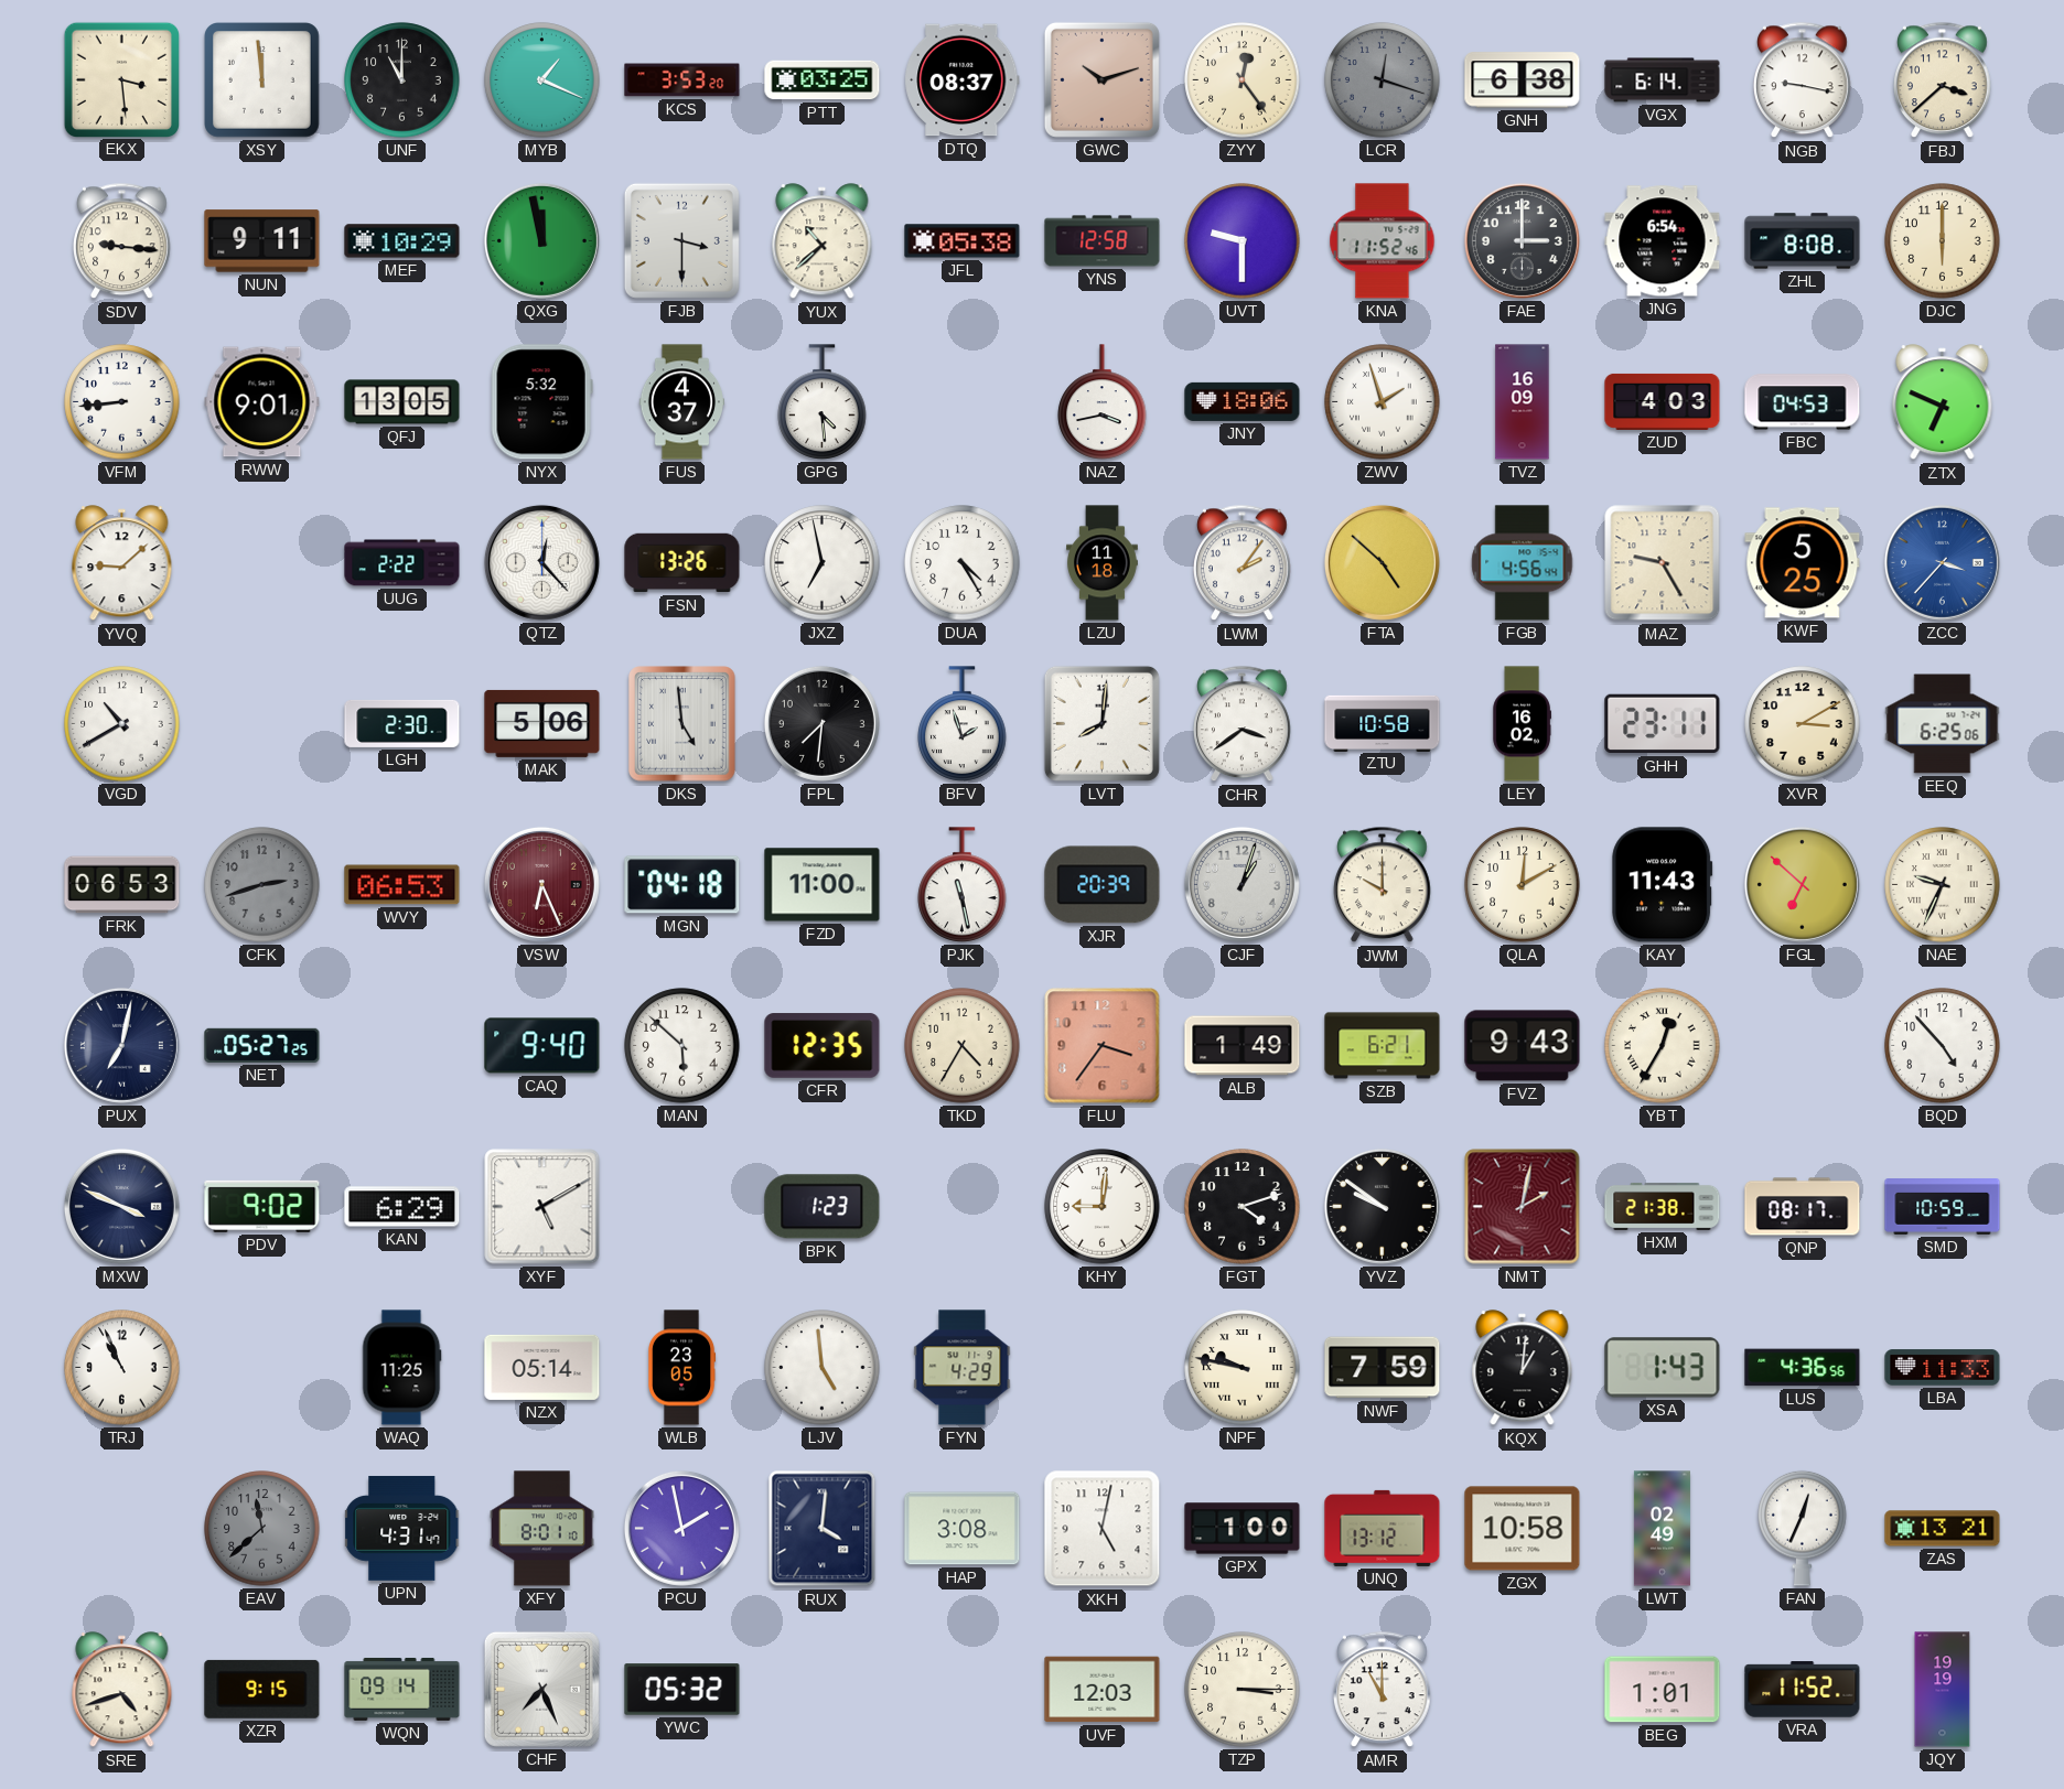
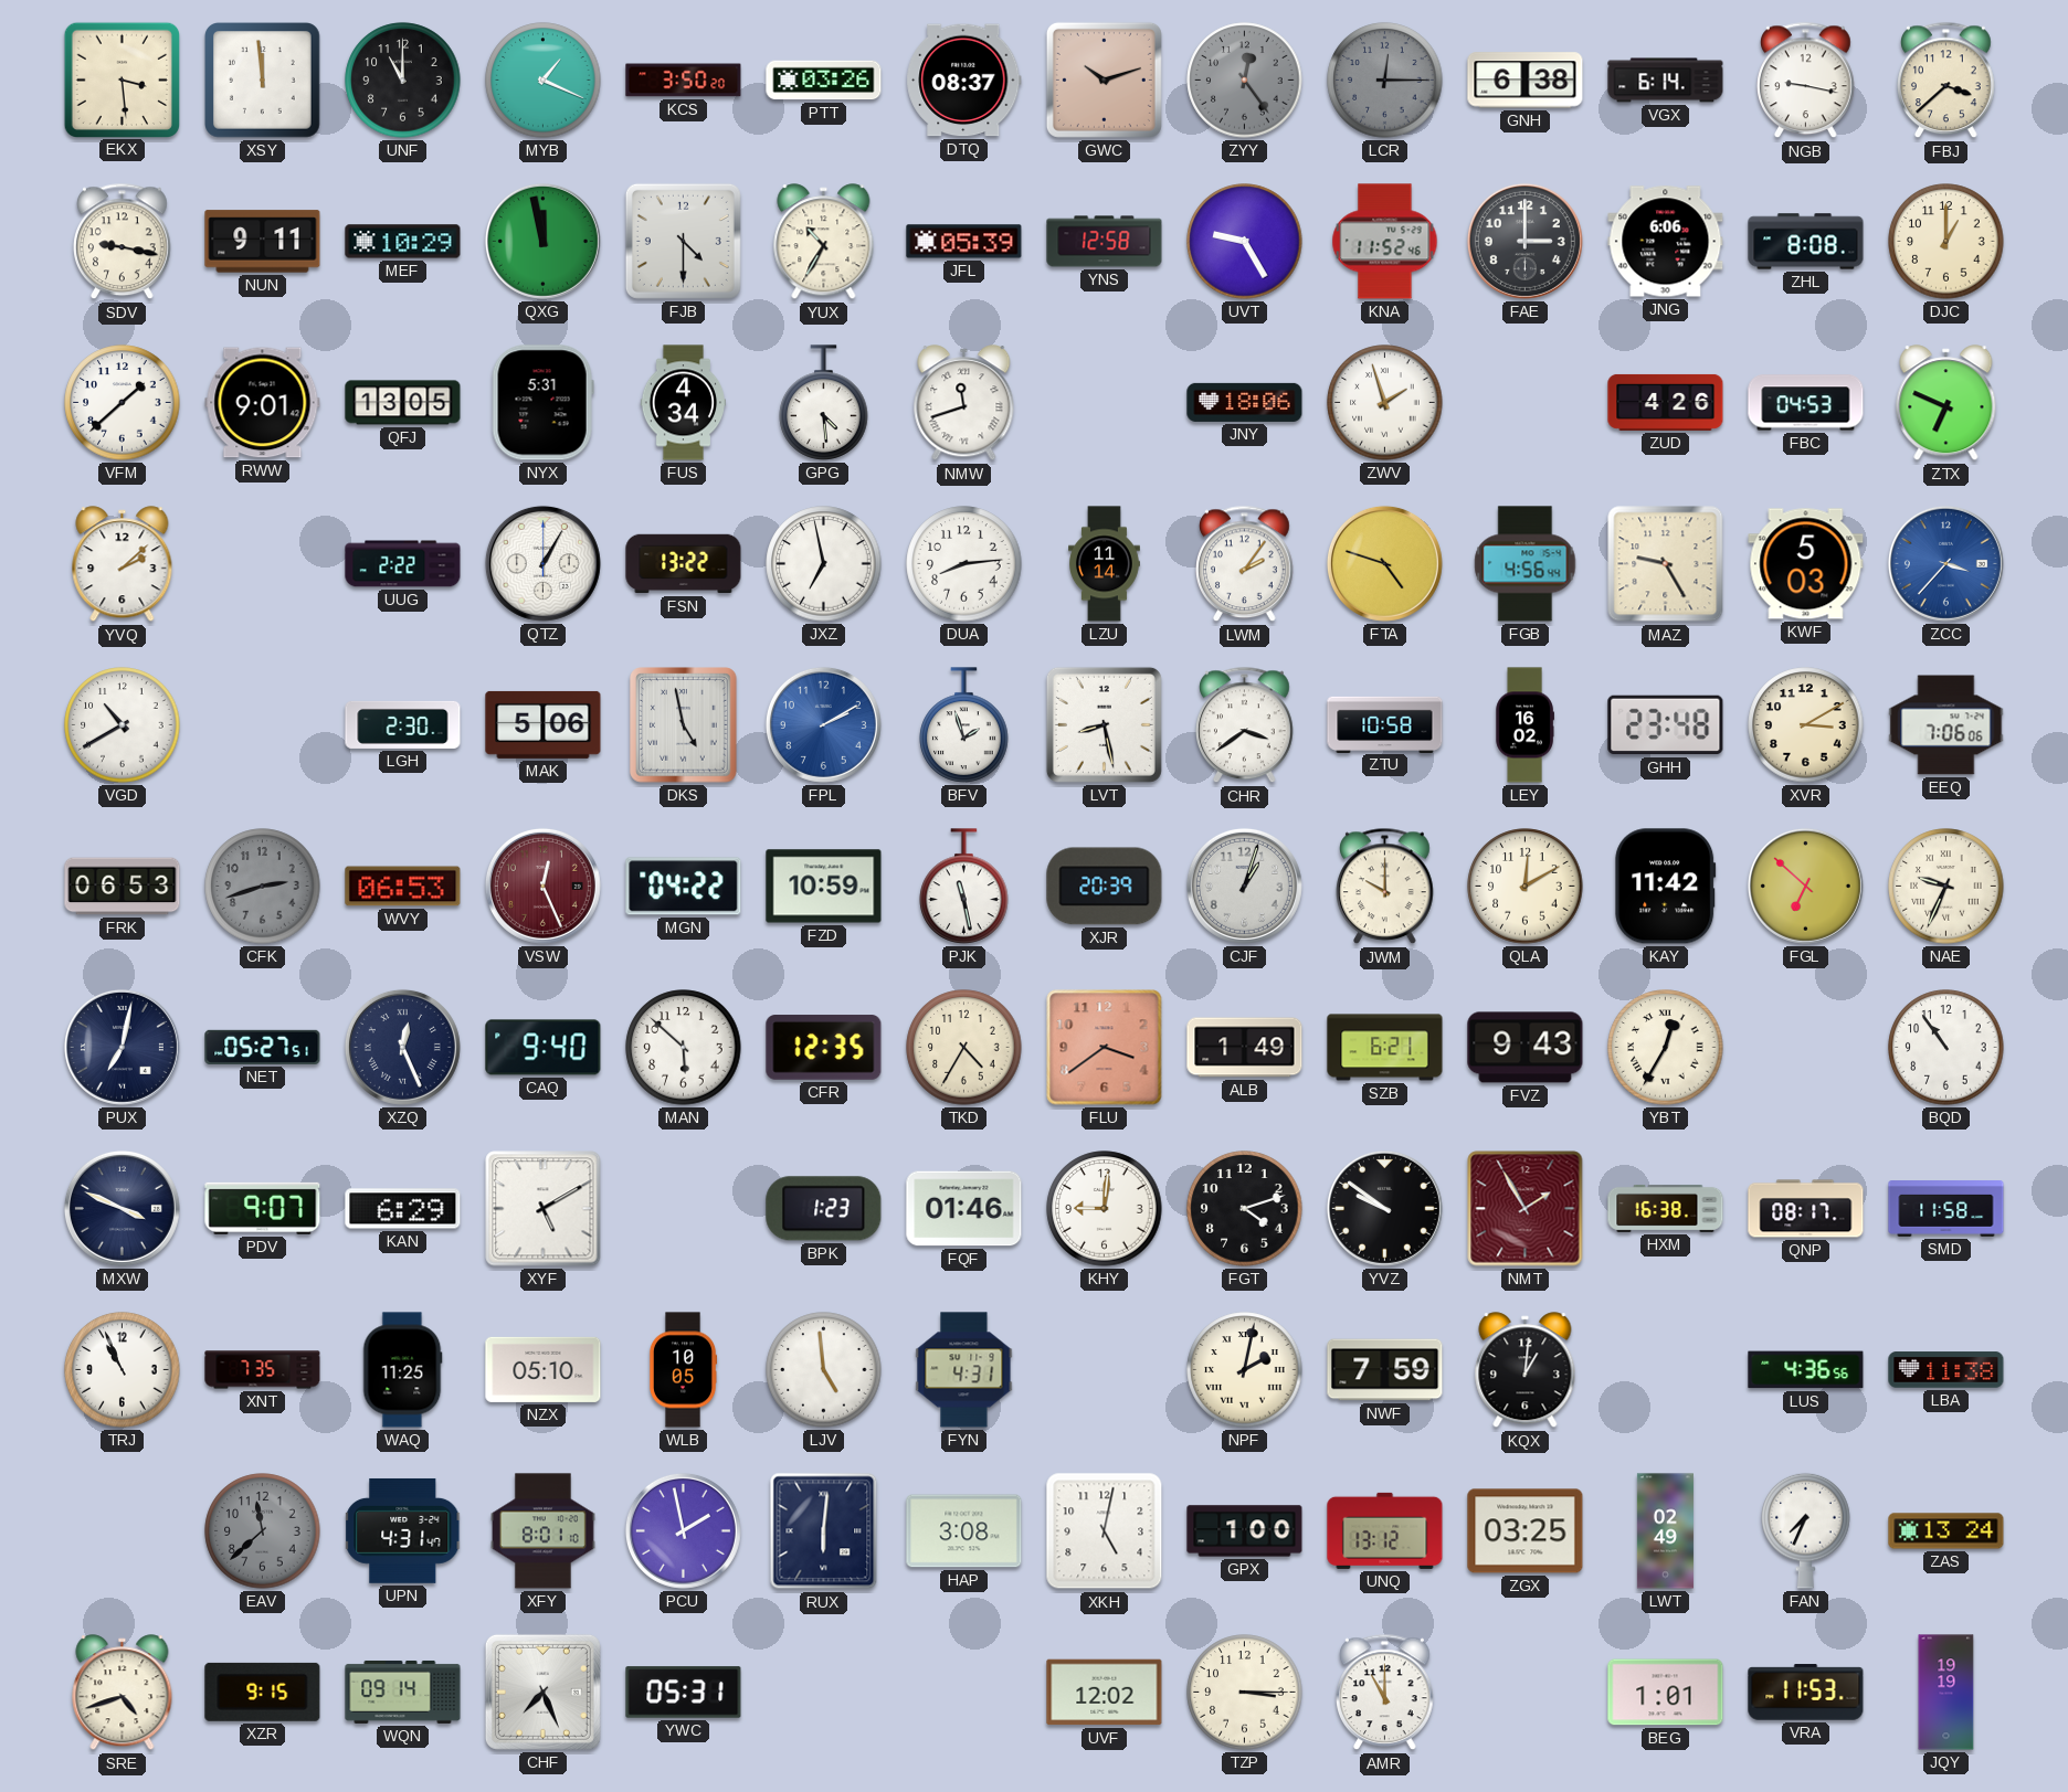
KCS: 3:53 -> 3:50 (684, 81)
PTT: 03:25 -> 03:26 (824, 81)
ZYY dial: cream -> grey (1245, 81)
LCR: 12:18 -> 12:15 (1385, 81)
SDV: 9:16 -> 9:17 (123, 242)
FJB: 3:30 -> 4:30 (683, 241)
YUX: 10:38 -> 10:35 (824, 242)
JFL: 05:38 -> 05:39 (964, 242)
UVT: 9:30 -> 9:25 (1245, 242)
JNG: 6:54 -> 6:06 (1666, 242)
DJC: 6:00 -> 1:00 (1946, 242)
VFM: 8:44 -> 1:38 (123, 403)
NYX: 5:32 -> 5:31 (542, 403)
FUS: 4:37 -> 4:34 (684, 403)
NMW: none -> 11:42 (964, 403)
NAZ: 3:43 -> none (1103, 402)
TVZ: 16:09 -> none (1523, 402)
ZUD: 4:03 -> 4:26 (1666, 402)
YVQ: 9:08 -> 2:08 (123, 564)
QTZ: 12:23 -> 1:05 (542, 563)
FSN: 13:26 -> 13:22 (684, 564)
DUA: 4:25 -> 8:14 (964, 564)
LZU: 11:18 -> 11:14 (1105, 564)
FTA: 4:52 -> 4:48 (1384, 563)
KWF: 5:25 -> 5:03 (1806, 564)
DKS: 4:59 -> 4:58 (684, 725)
FPL: 7:31 -> 2:10 (823, 724)
FPL dial: black -> blue (823, 724)
LVT: 8:01 -> 8:28 (1104, 724)
GHH: 23:11 -> 23:48 (1666, 725)
EEQ: 6:25 -> 7:06 (1946, 725)
VSW: 6:26 -> 12:26 (542, 886)
MGN: 04:18 -> 04:22 (684, 887)
FZD: 11:00 -> 10:59 (824, 887)
KAY: 11:43 -> 11:42 (1666, 887)
NET: 05:27:25 -> 05:27:51 (263, 1047)
XZQ: none -> 12:26 (402, 1047)
FLU: 3:36 -> 3:39 (1105, 1048)
BQD: 4:53 -> 10:54 (1946, 1048)
PDV: 9:02 -> 9:07 (263, 1208)
FQF: none -> 01:46 (964, 1209)
NMT: 2:02 -> 1:55 (1526, 1209)
HXM: 21:38 -> 16:38 (1666, 1208)
SMD: 10:59 -> 11:58 (1946, 1209)
XNT: none -> 7:35 (263, 1370)
NZX: 05:14 -> 05:10 (544, 1369)
WLB: 23:05 -> 10:05 (683, 1370)
FYN: 4:29 -> 4:31 (964, 1370)
NPF: 9:47 -> 2:02 (1245, 1370)
XSA: 1:43 -> none (1663, 1368)
LBA: 11:33 -> 11:38 (1946, 1370)
RUX: 4:01 -> 6:01 (824, 1531)
ZGX: 10:58 -> 03:25 (1526, 1531)
FAN: 12:34 -> 7:34 (1806, 1530)
ZAS: 13:21 -> 13:24 (1946, 1531)
YWC: 05:32 -> 05:31 (684, 1693)
UVF: 12:03 -> 12:02 (1105, 1693)
VRA: 11:52 -> 11:53 (1806, 1693)
